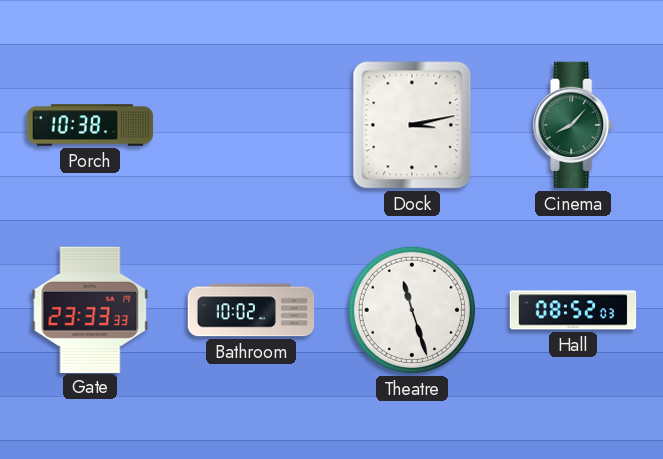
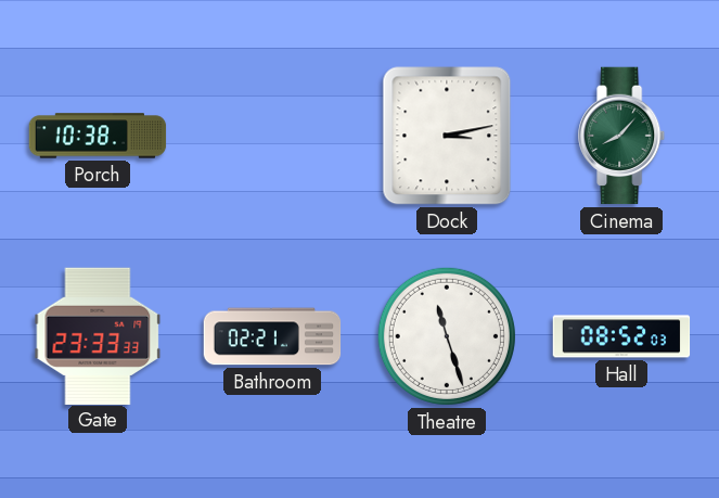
Bathroom: 10:02 -> 02:21 (272, 336)
